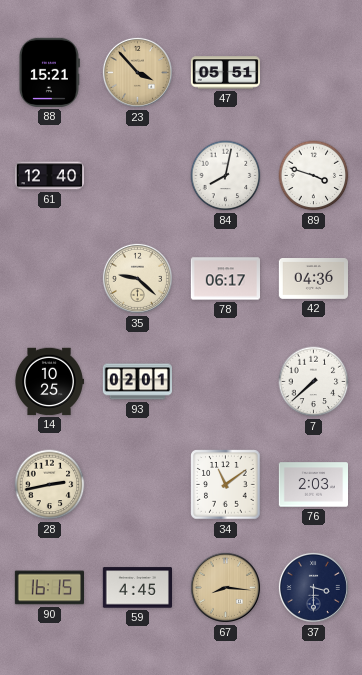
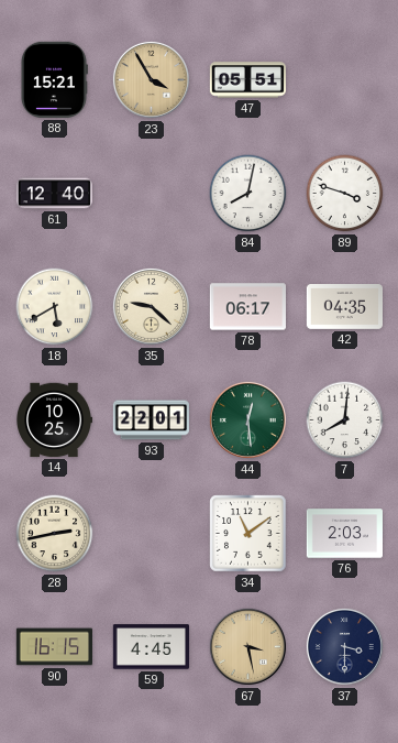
23: 3:53 -> 3:55 (151, 79)
18: none -> 5:40 (55, 307)
42: 04:36 -> 04:35 (344, 307)
93: 02:01 -> 22:01 (151, 420)
44: none -> 12:29 (247, 419)
7: 7:38 -> 8:01 (345, 420)
67: 8:16 -> 3:28 (247, 646)
